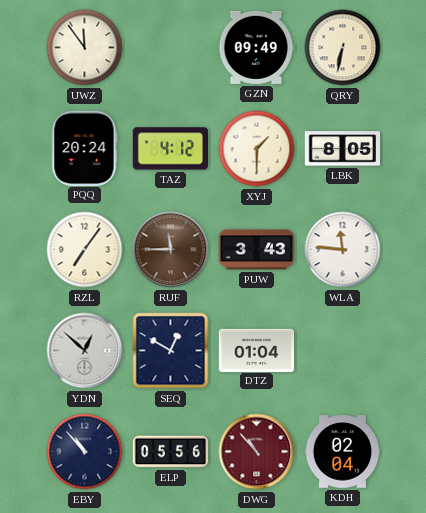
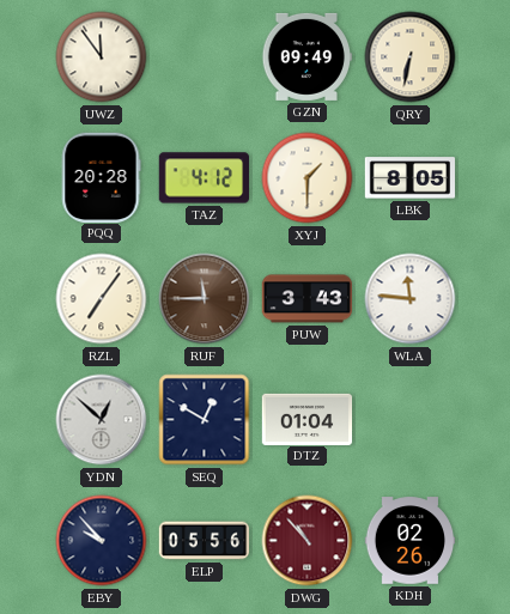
PQQ: 20:24 -> 20:28 (101, 177)
EBY: 10:53 -> 9:53 (102, 541)
KDH: 02:04 -> 02:26 (411, 541)
